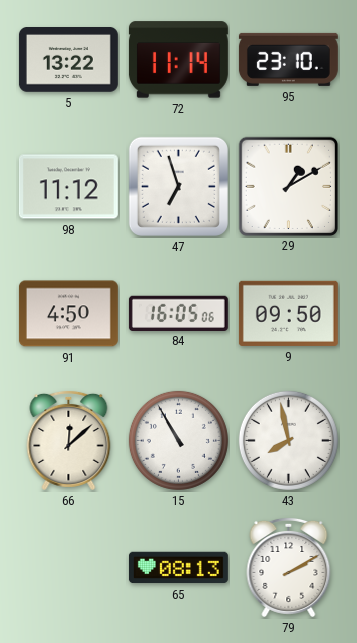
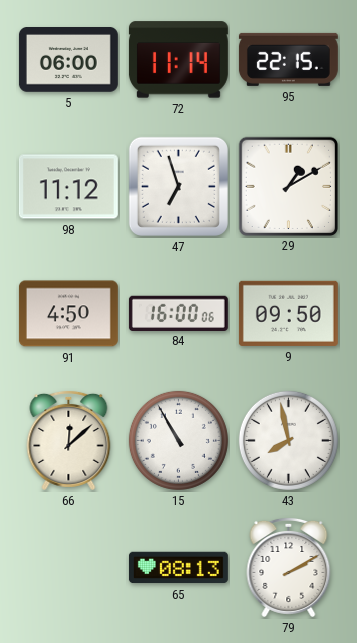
5: 13:22 -> 06:00 (68, 60)
95: 23:10 -> 22:15 (288, 59)
84: 16:05 -> 16:00 (178, 313)
